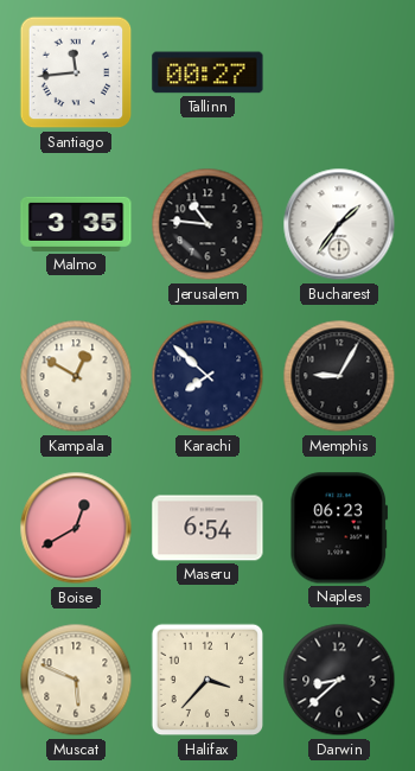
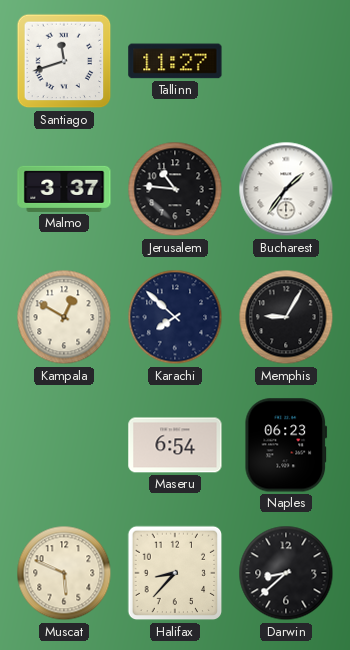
Santiago: 11:44 -> 11:42 (64, 61)
Tallinn: 00:27 -> 11:27 (175, 61)
Malmo: 3:35 -> 3:37 (64, 189)
Boise: 12:40 -> none (76, 528)
Halifax: 3:37 -> 8:37 (175, 573)
